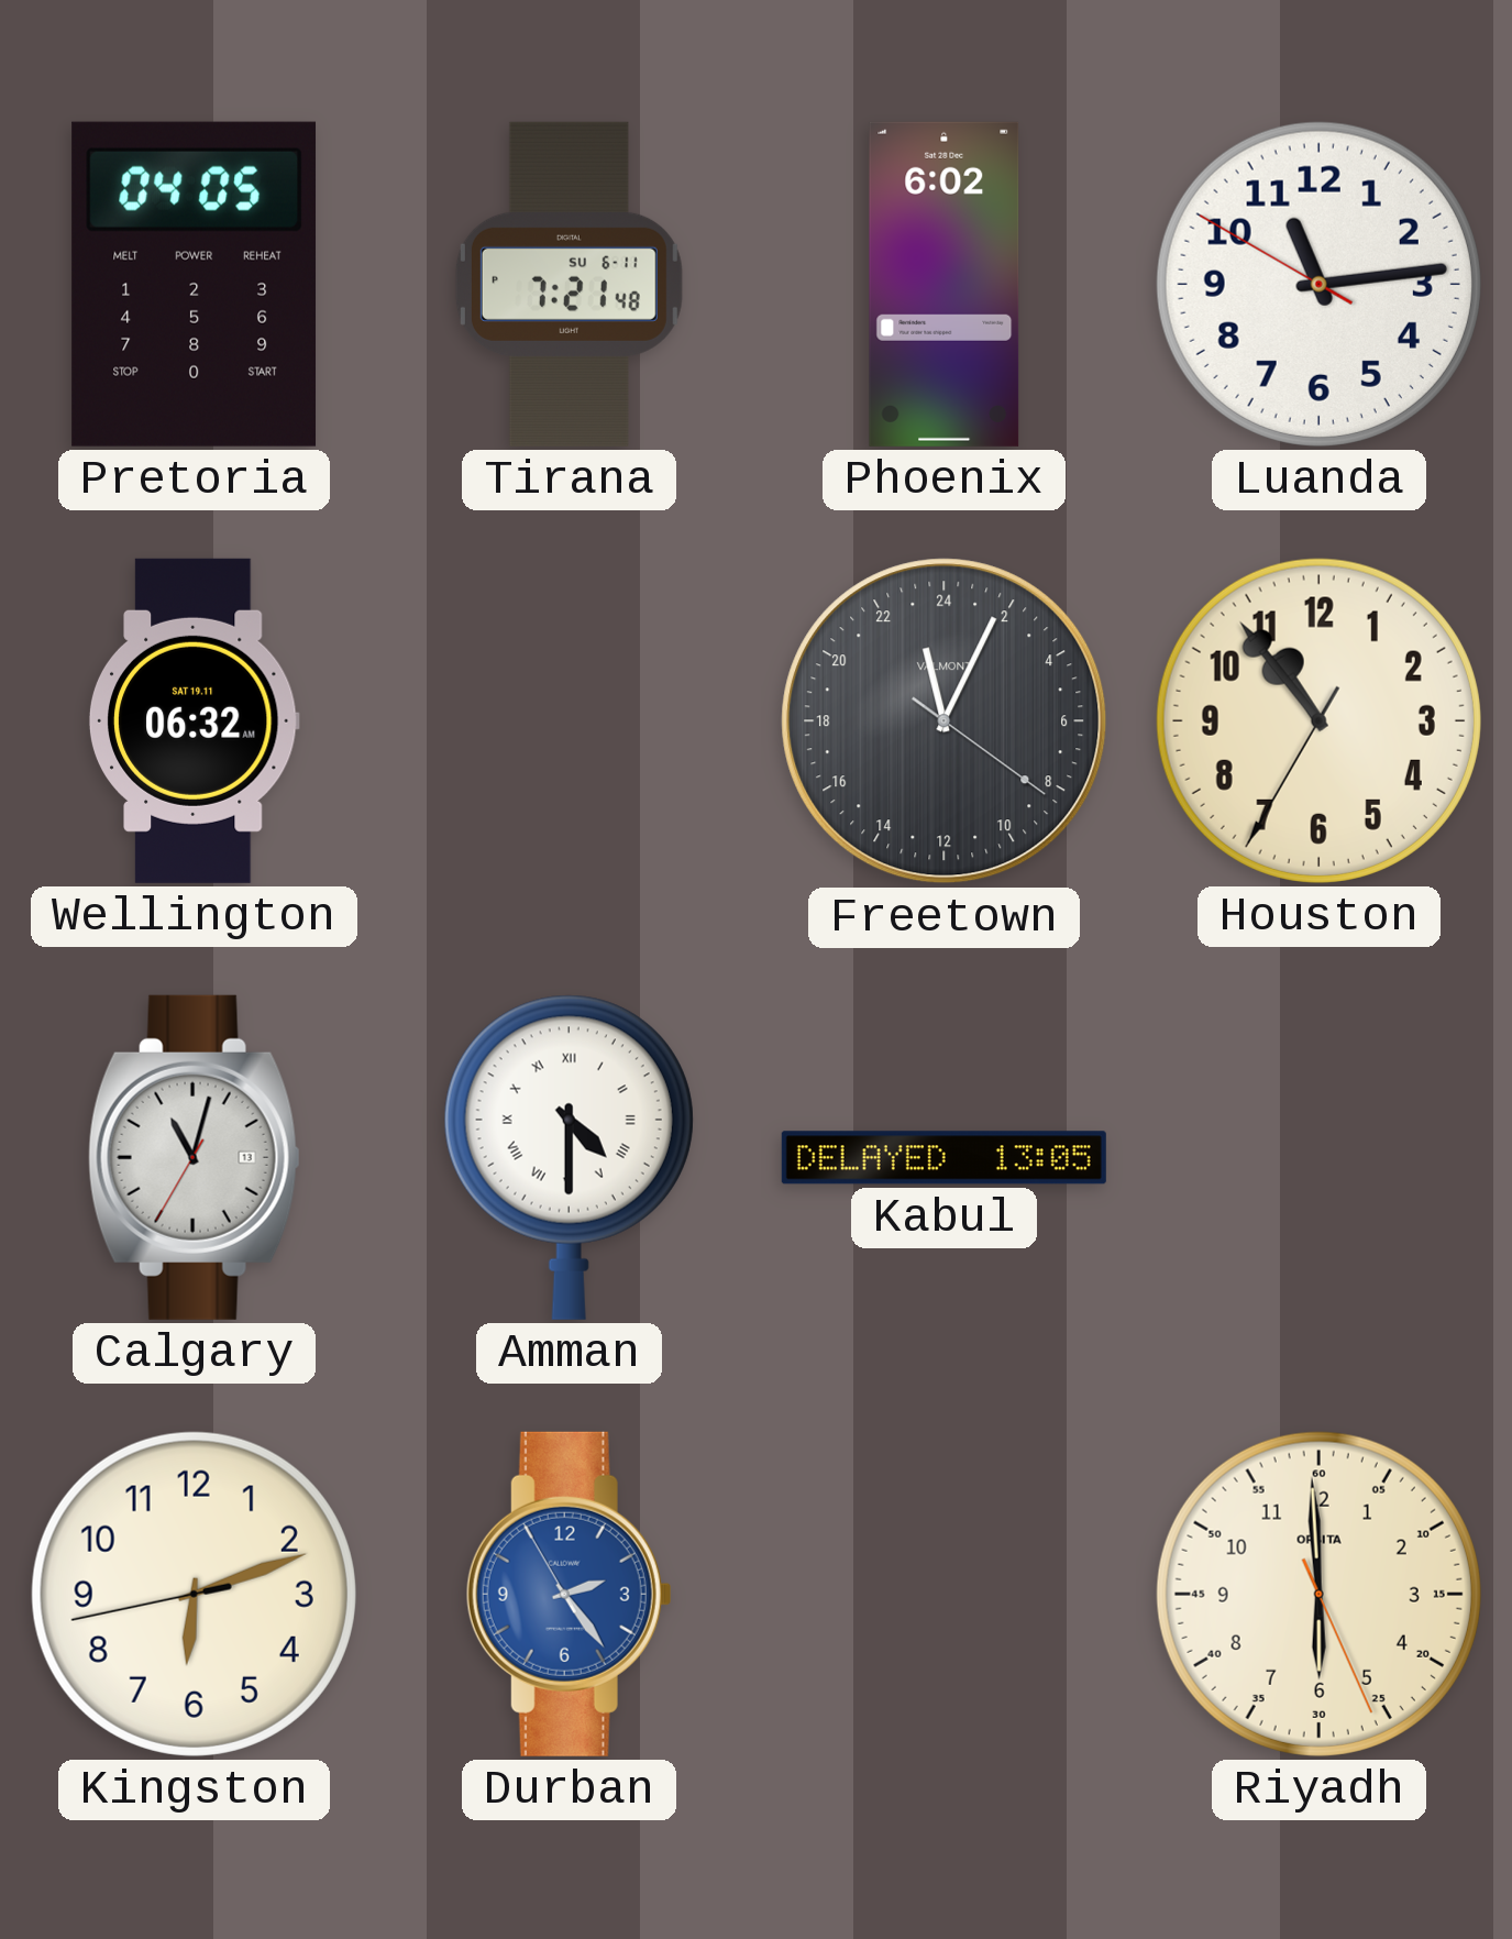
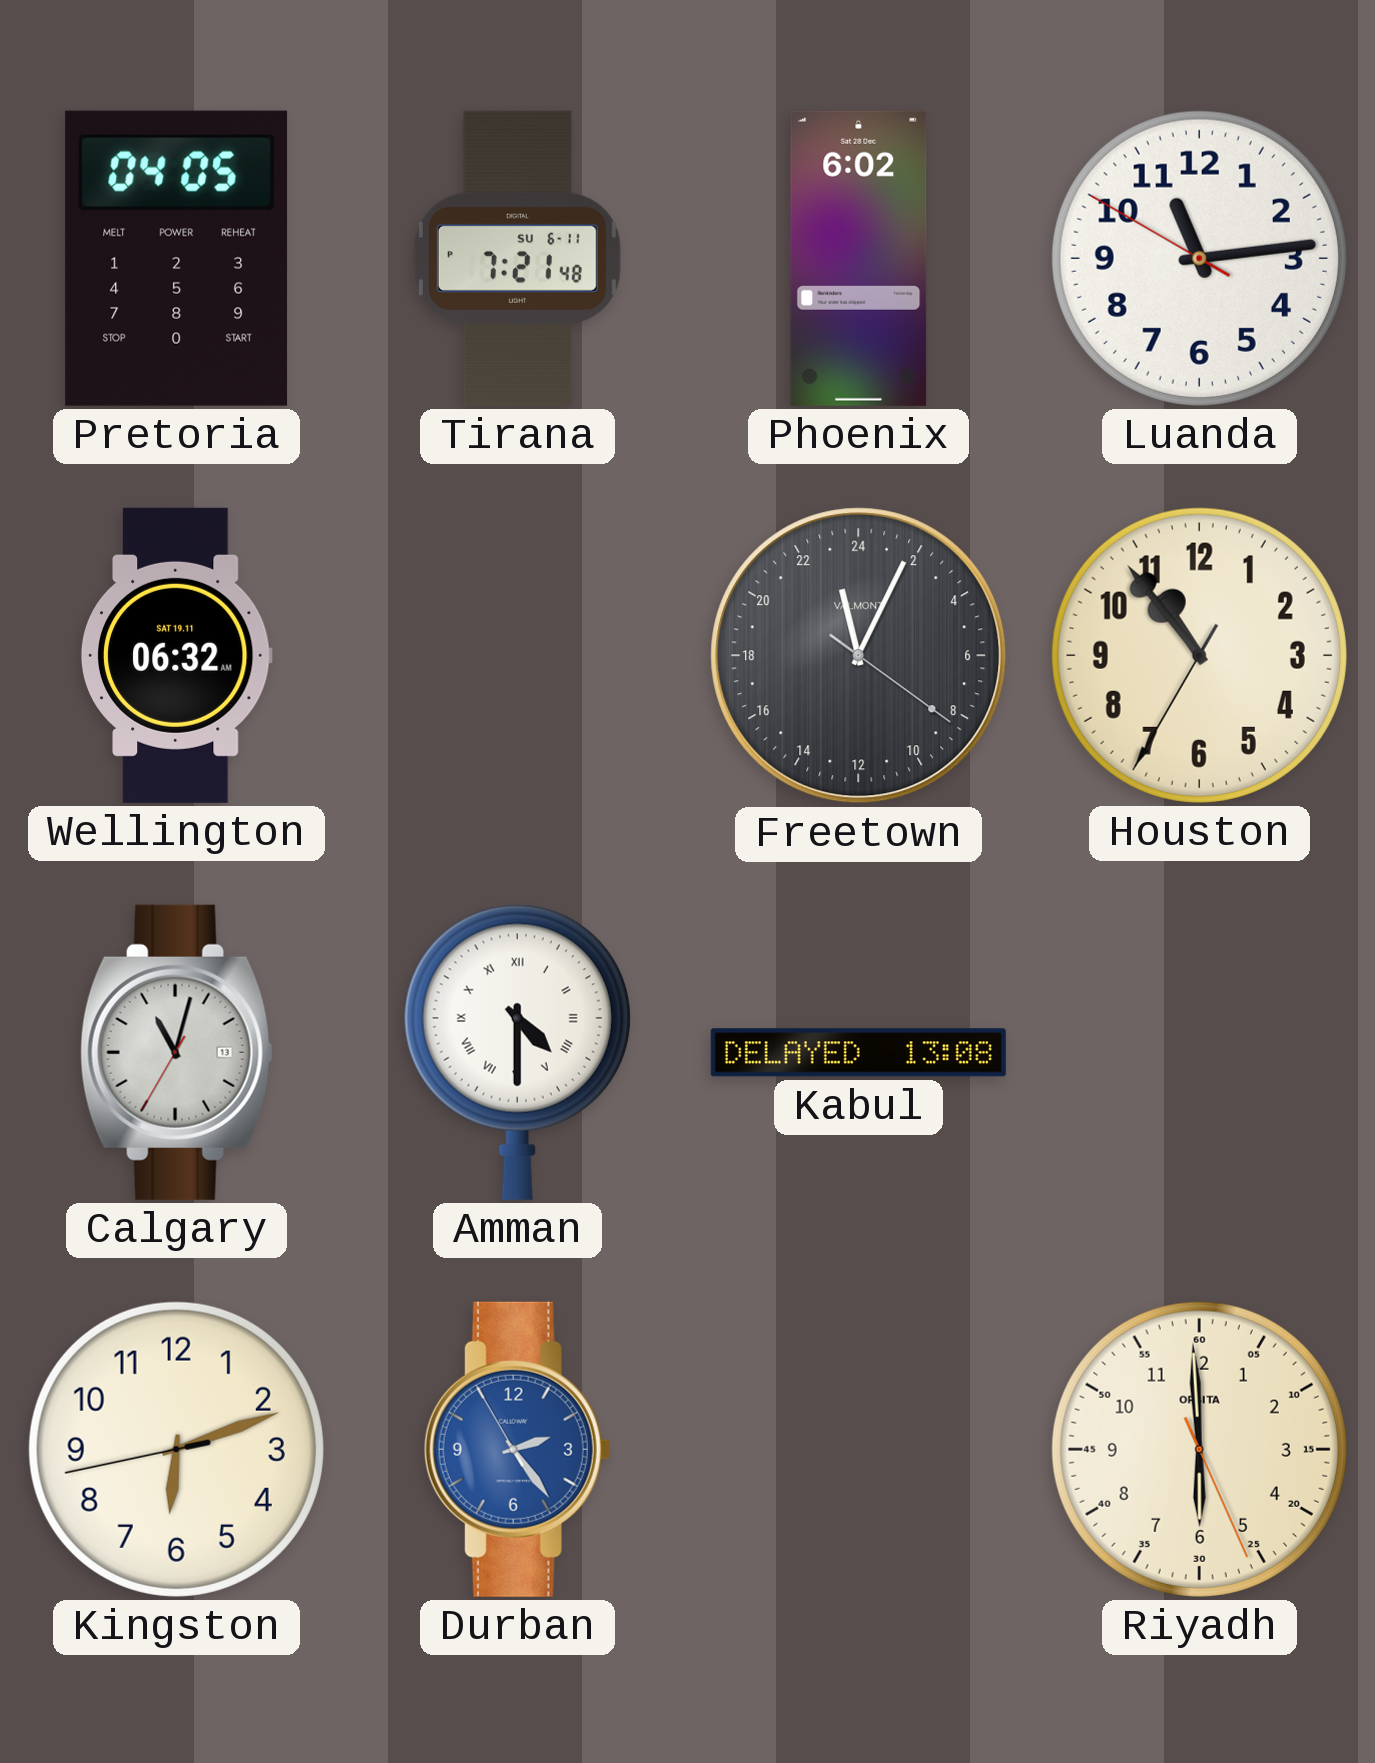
Kabul: 13:05 -> 13:08 (858, 1053)
